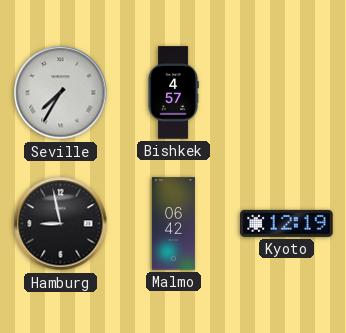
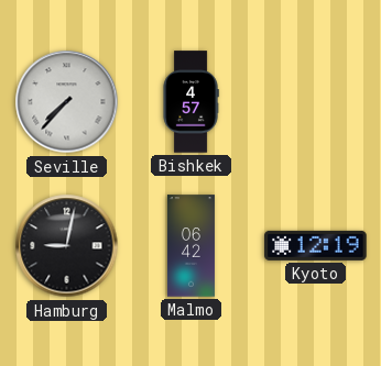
Seville: 7:35 -> 7:37 (67, 102)
Hamburg: 8:58 -> 9:02 (67, 246)
